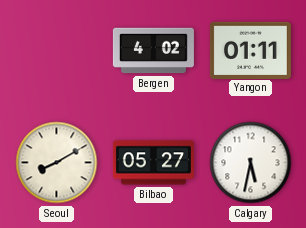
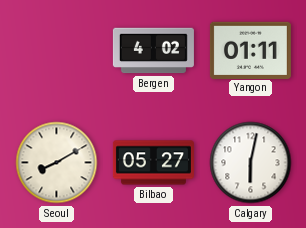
Calgary: 5:32 -> 6:02 (251, 163)
